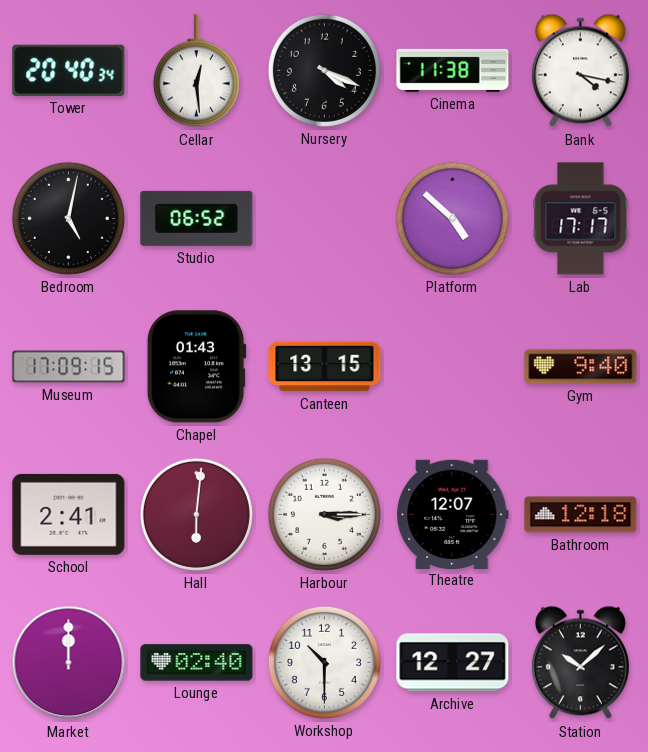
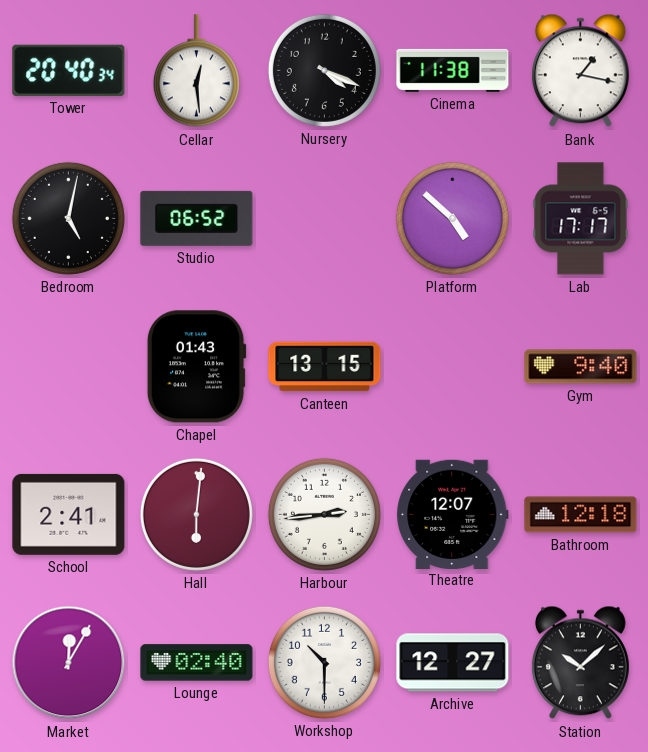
Bank: 4:17 -> 1:17 (580, 71)
Museum: 17:09 -> none (69, 367)
Harbour: 3:15 -> 2:44 (324, 514)
Market: 12:00 -> 12:05 (69, 663)
